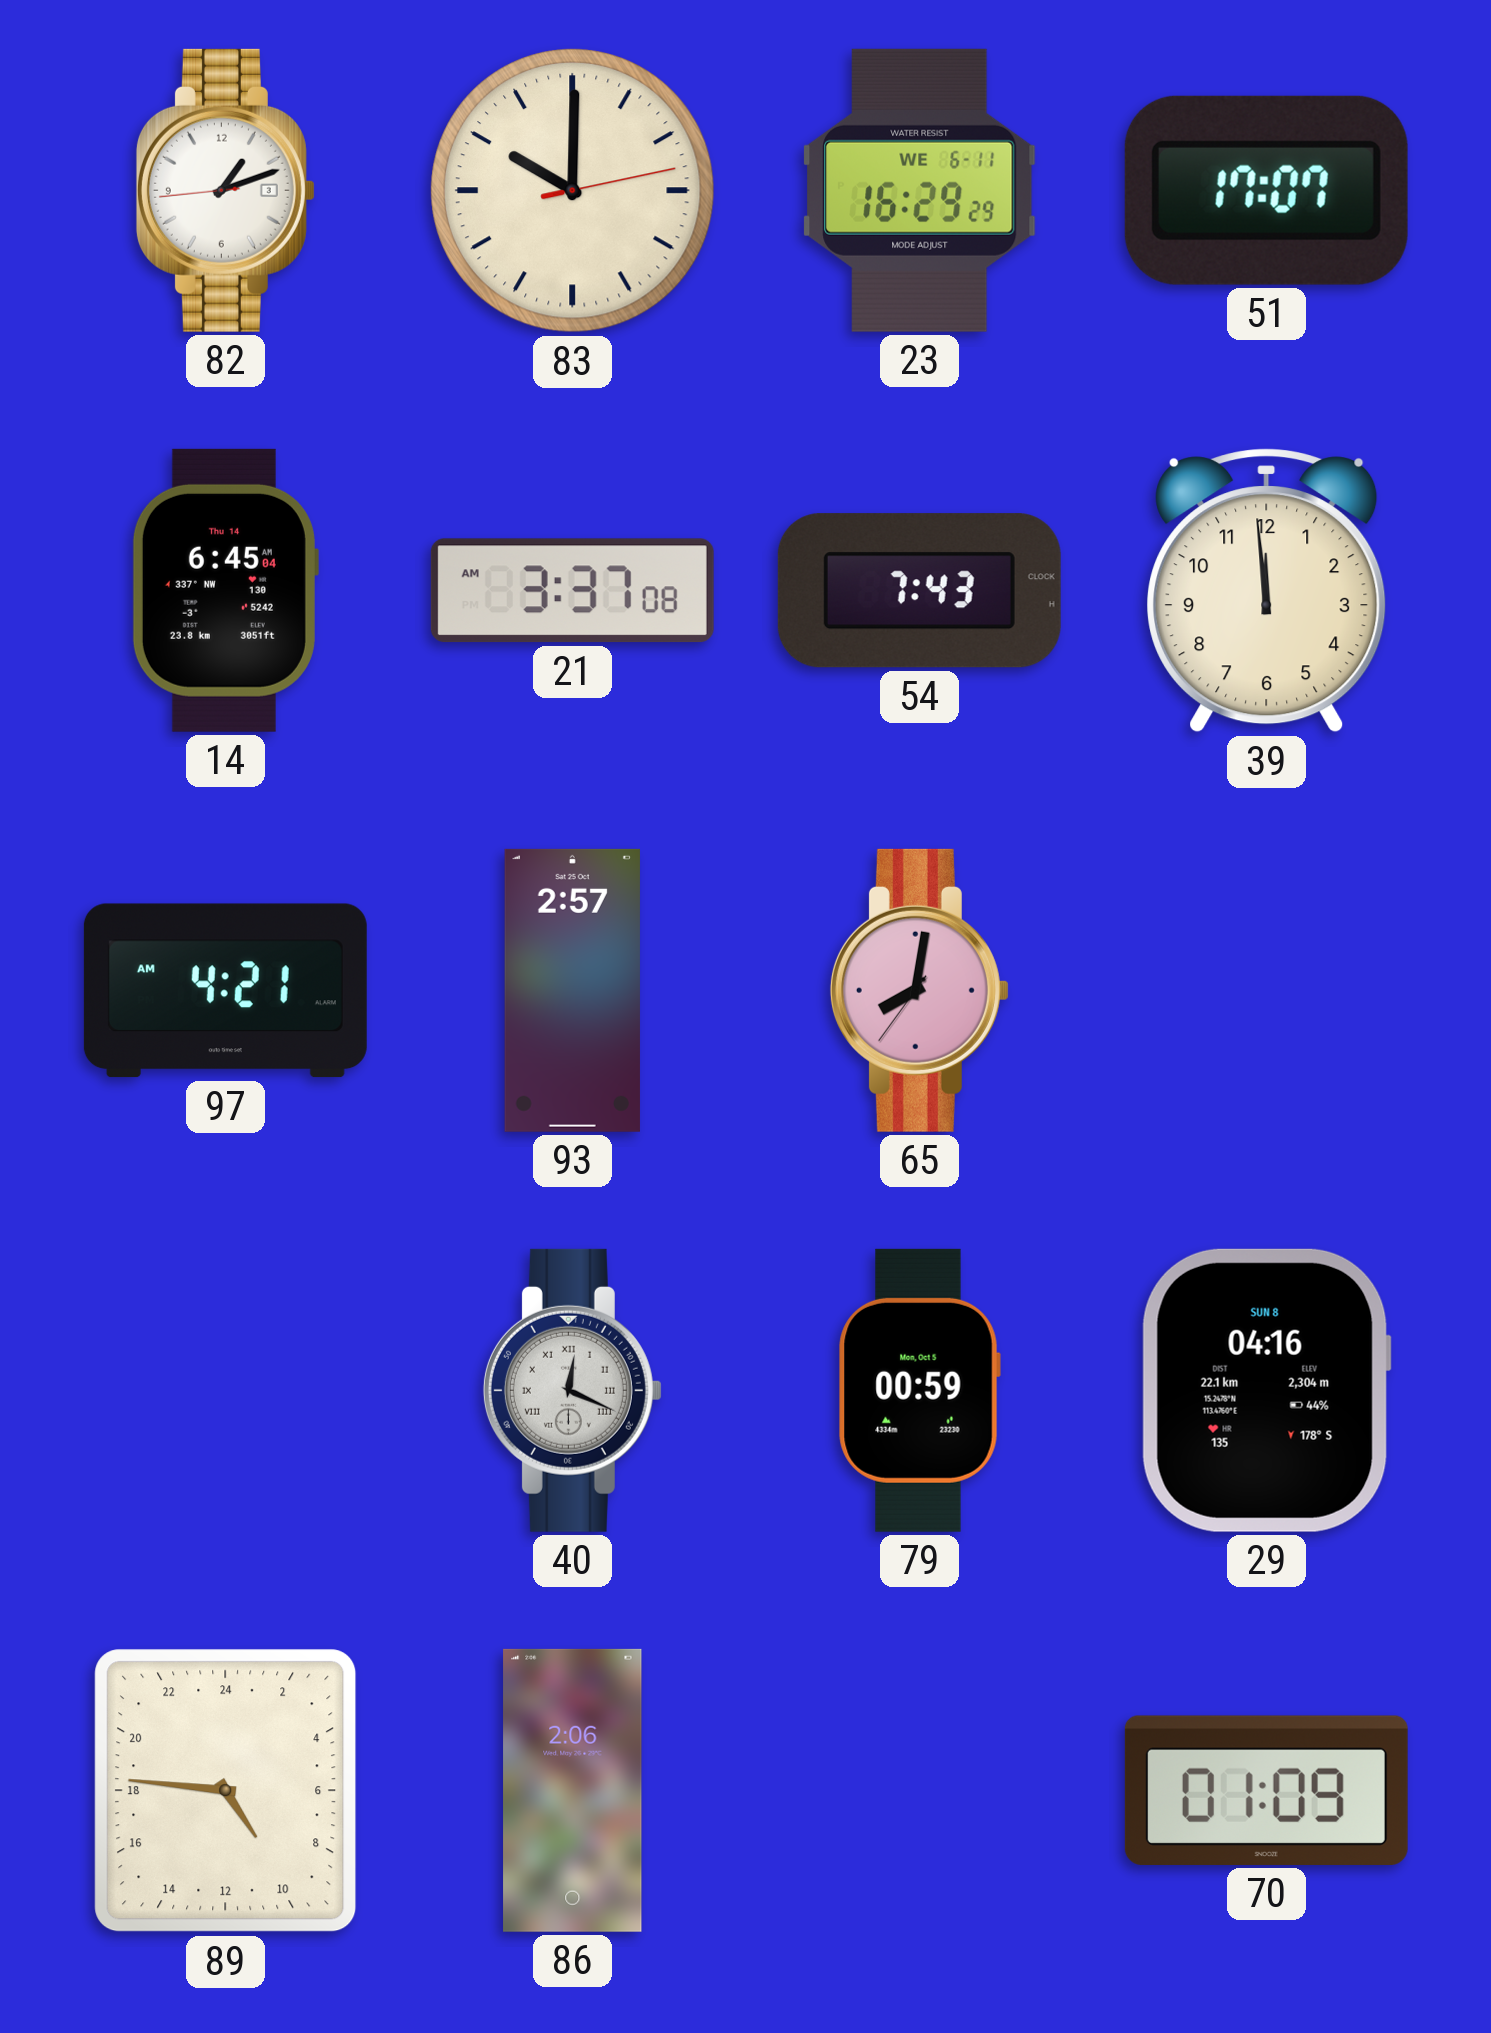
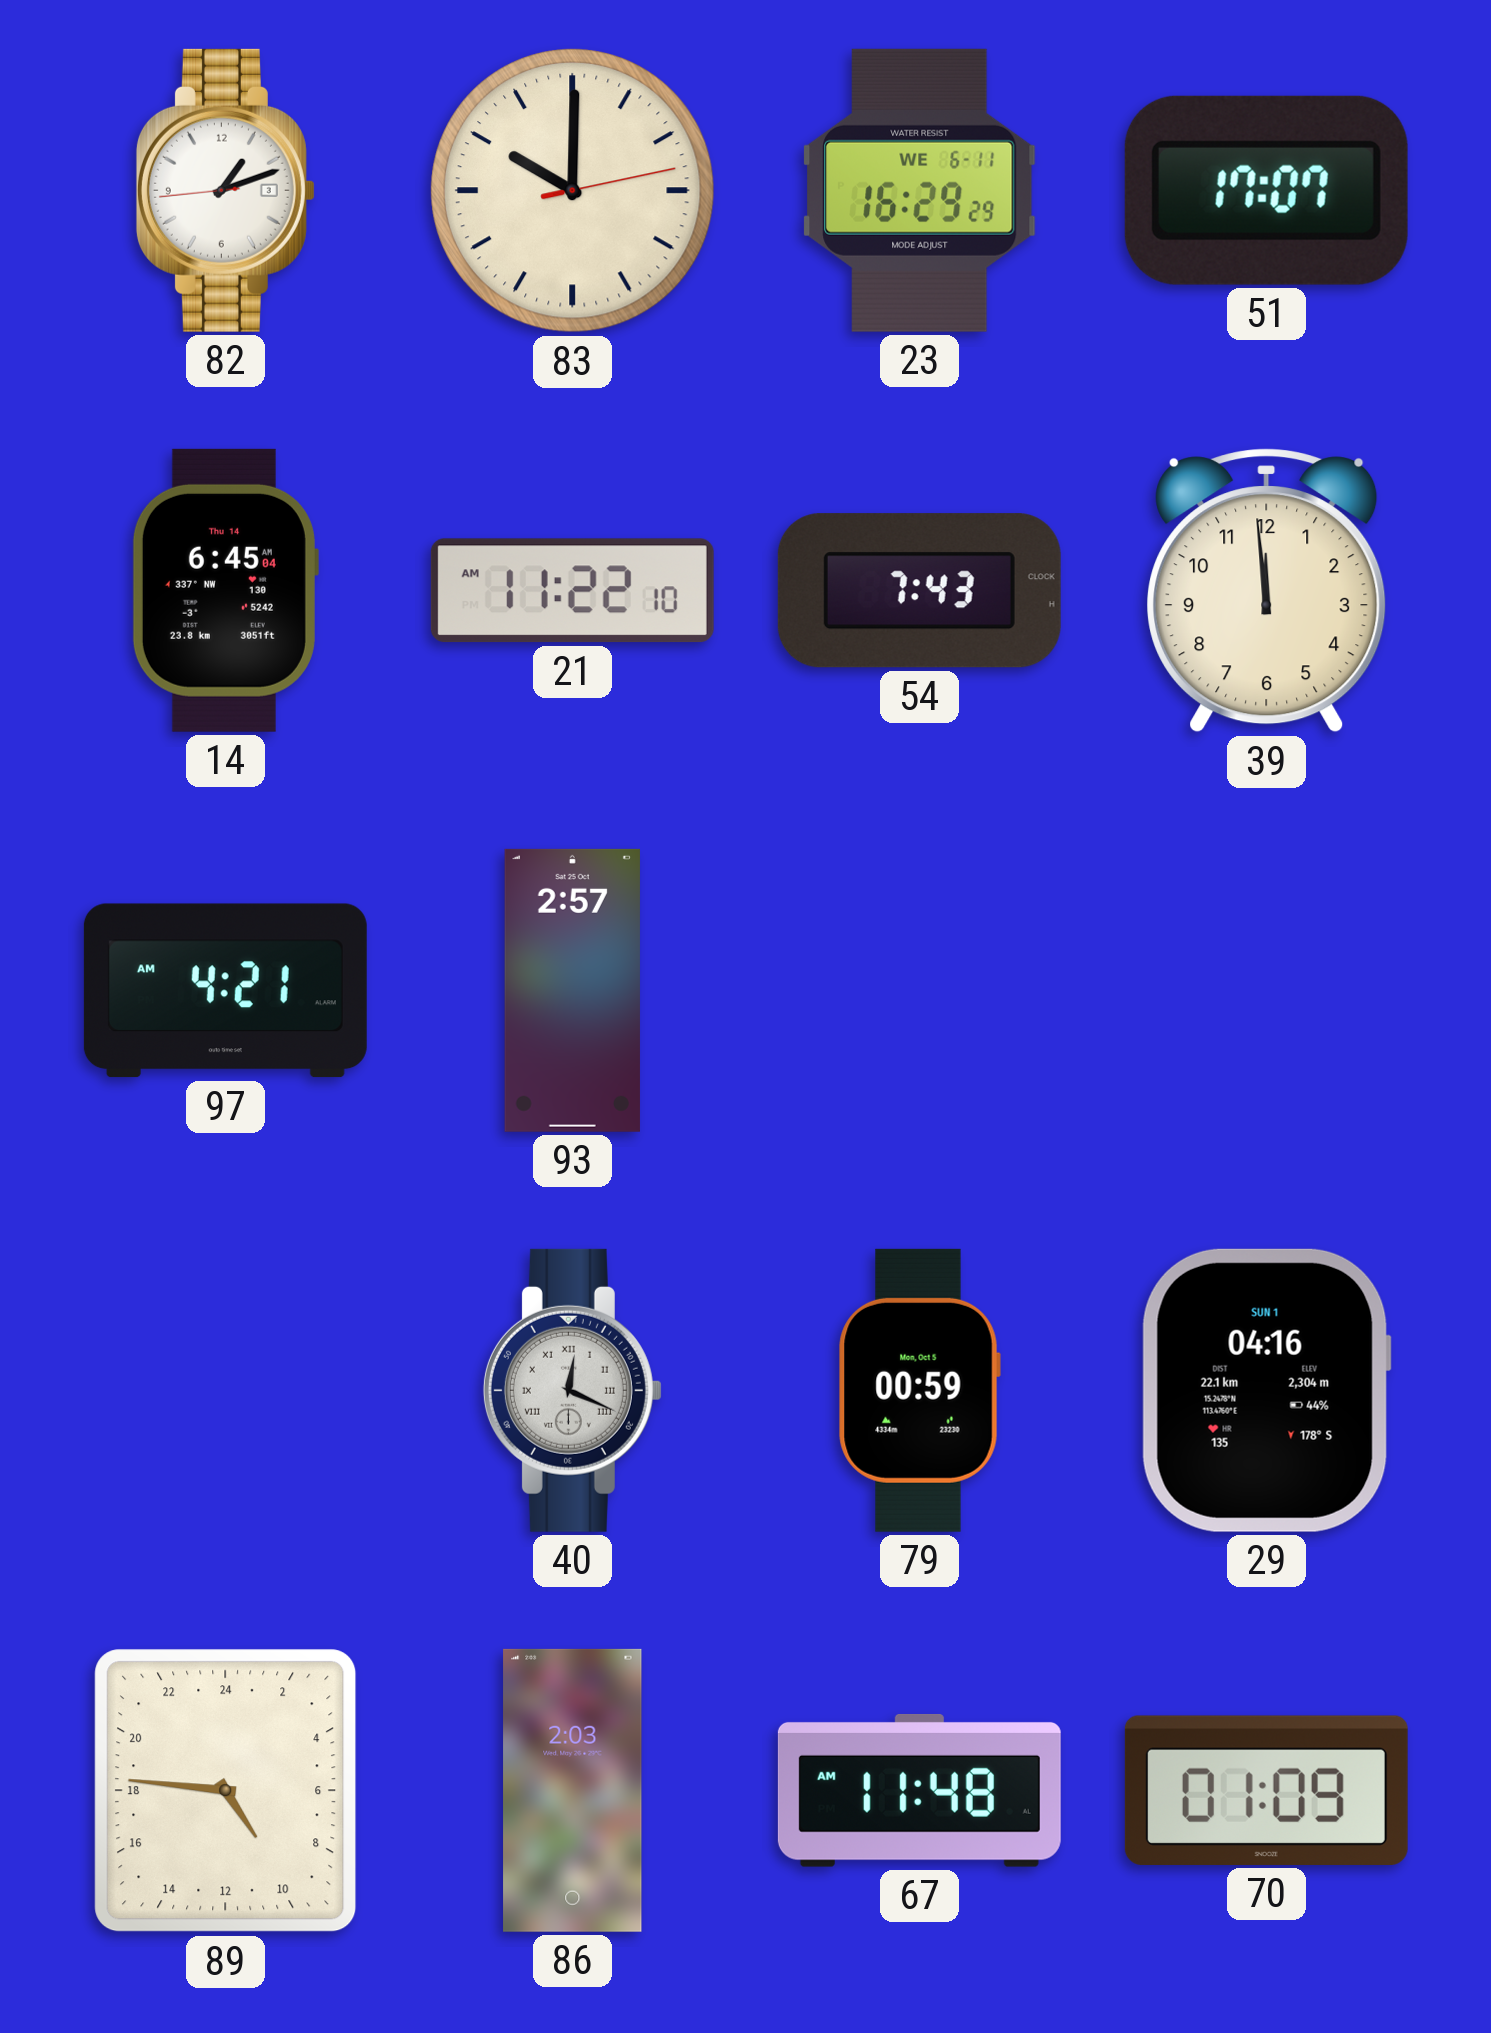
21: 3:37 -> 11:22 (572, 591)
65: 8:01 -> none (919, 990)
29 date: SUN 8 -> SUN 1 (1266, 1390)
86: 2:06 -> 2:03 (573, 1790)
67: none -> 11:48 (919, 1790)
